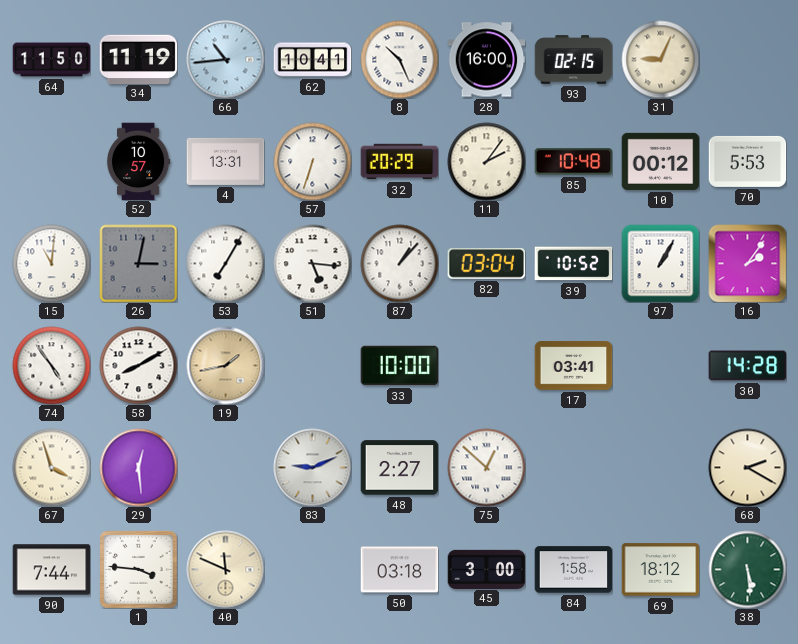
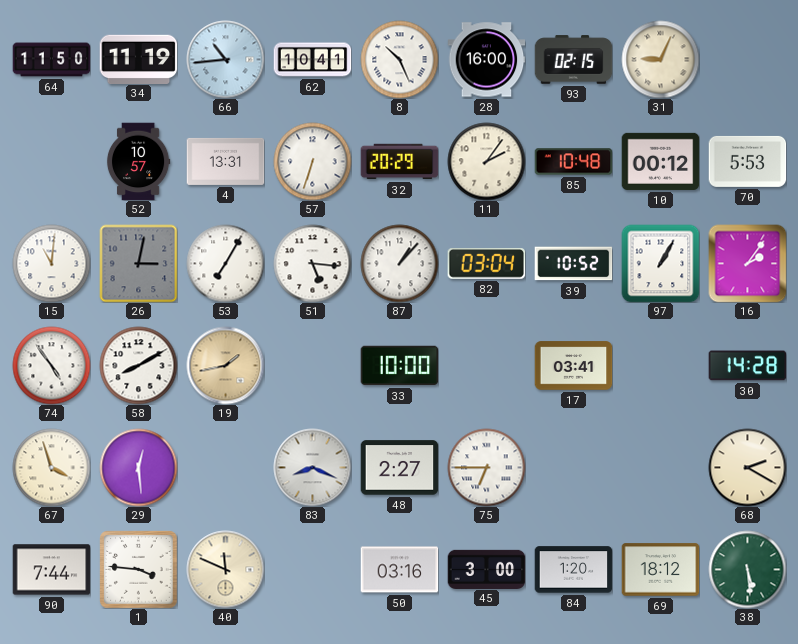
83: 9:11 -> 8:19 (312, 467)
75: 12:52 -> 6:45 (486, 467)
50: 03:18 -> 03:16 (399, 570)
84: 1:58 -> 1:20 (573, 570)
